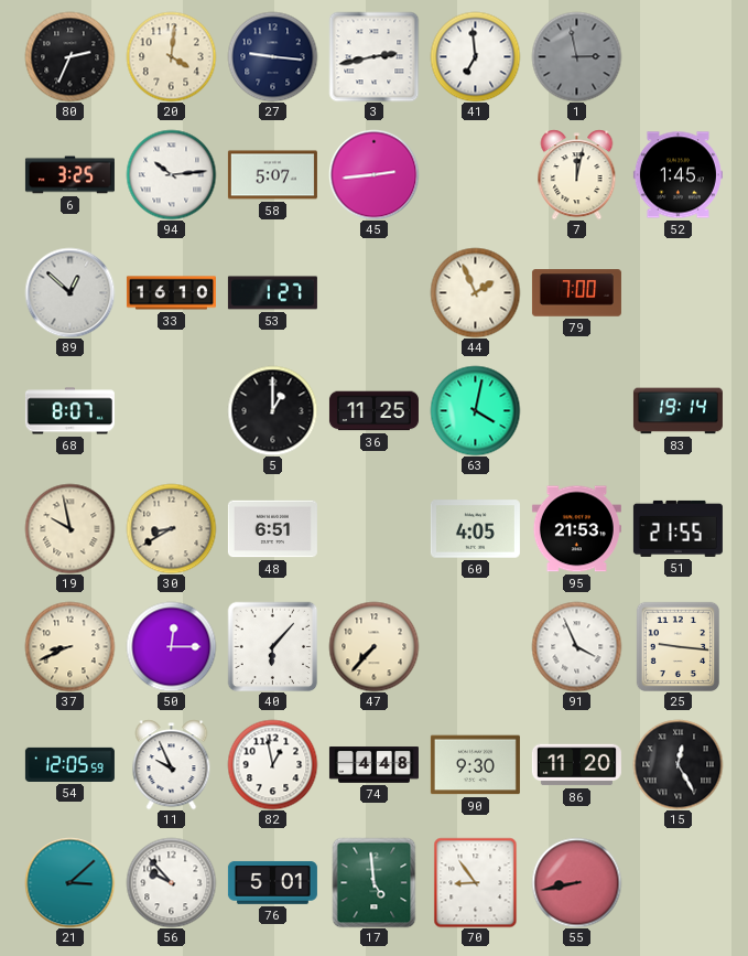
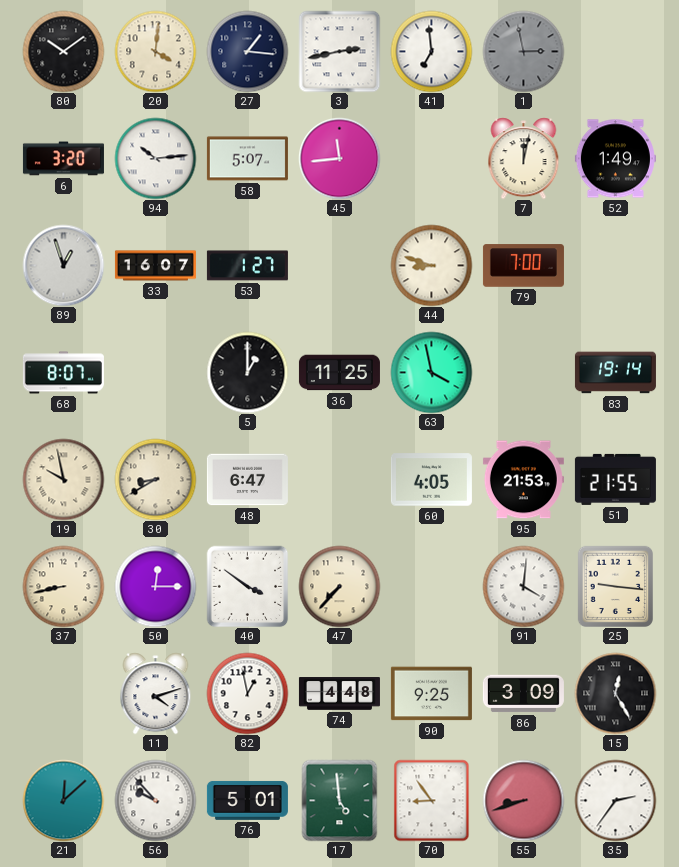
80: 2:34 -> 10:09 (63, 51)
27: 9:16 -> 1:16 (247, 51)
6: 3:25 -> 3:20 (63, 159)
45: 2:44 -> 11:44 (339, 158)
52: 1:45 -> 1:49 (615, 159)
89: 12:52 -> 12:57 (63, 265)
33: 16:10 -> 16:07 (155, 266)
44: 1:56 -> 8:48 (431, 265)
63: 4:02 -> 3:58 (431, 372)
48: 6:51 -> 6:47 (247, 480)
37: 8:41 -> 8:43 (63, 586)
40: 6:07 -> 3:51 (247, 586)
91: 3:56 -> 4:01 (523, 586)
54: 12:05 -> none (69, 764)
11: 9:56 -> 4:12 (156, 693)
90: 9:30 -> 9:25 (431, 694)
86: 11:20 -> 3:09 (523, 694)
21: 3:08 -> 12:08 (63, 800)
55: 8:43 -> 8:42 (523, 800)
35: none -> 2:36 (615, 800)
